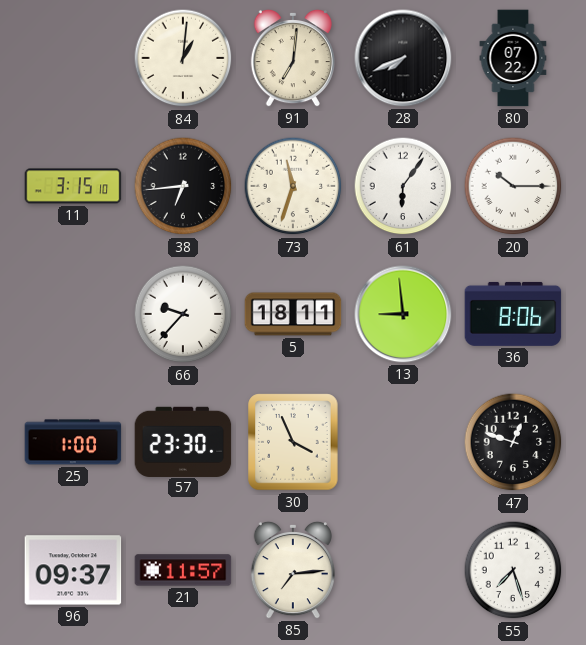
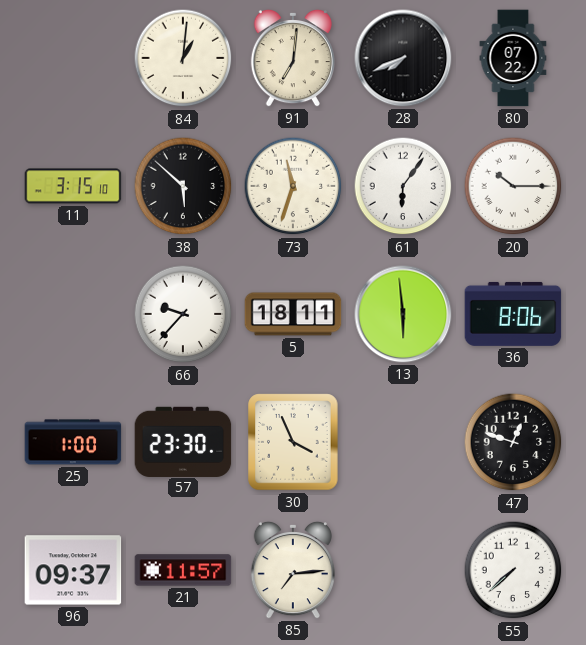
38: 6:44 -> 5:52 (183, 186)
13: 8:59 -> 5:59 (403, 314)
55: 7:27 -> 7:38 (513, 570)
